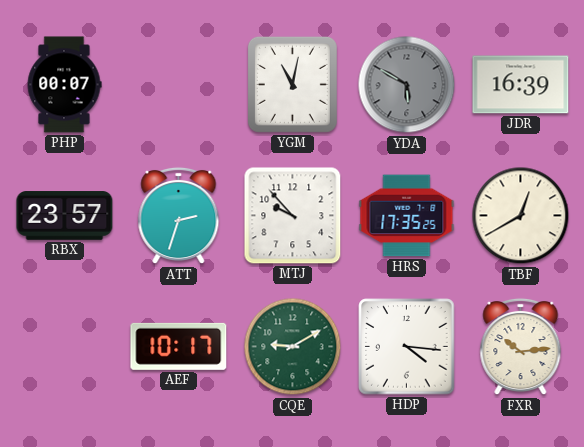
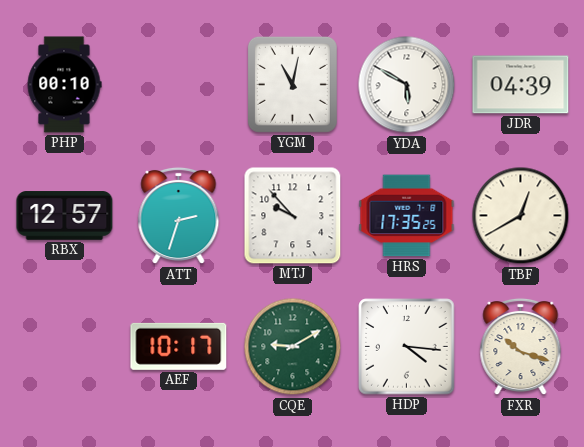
PHP: 00:07 -> 00:10 (64, 85)
YDA dial: grey -> white (407, 85)
JDR: 16:39 -> 04:39 (521, 85)
RBX: 23:57 -> 12:57 (65, 216)
FXR: 10:14 -> 10:18 (521, 347)
